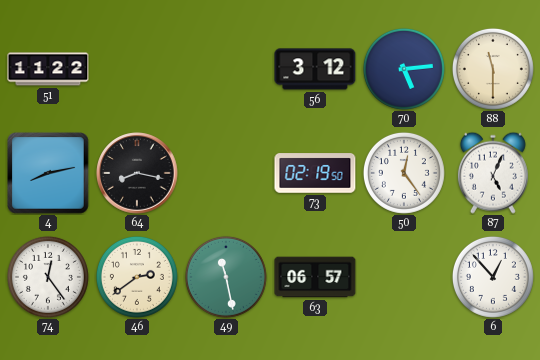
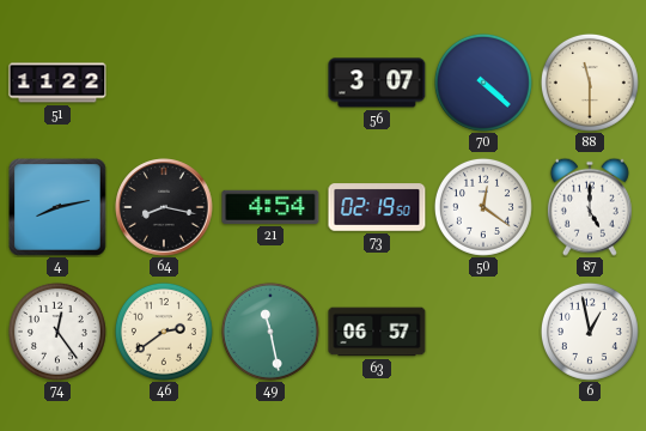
56: 3:12 -> 3:07 (377, 83)
70: 5:14 -> 4:22 (483, 83)
21: none -> 4:54 (270, 207)
50: 12:24 -> 12:21 (483, 207)
87: 5:04 -> 5:00 (590, 207)
6: 12:53 -> 12:58 (590, 332)
